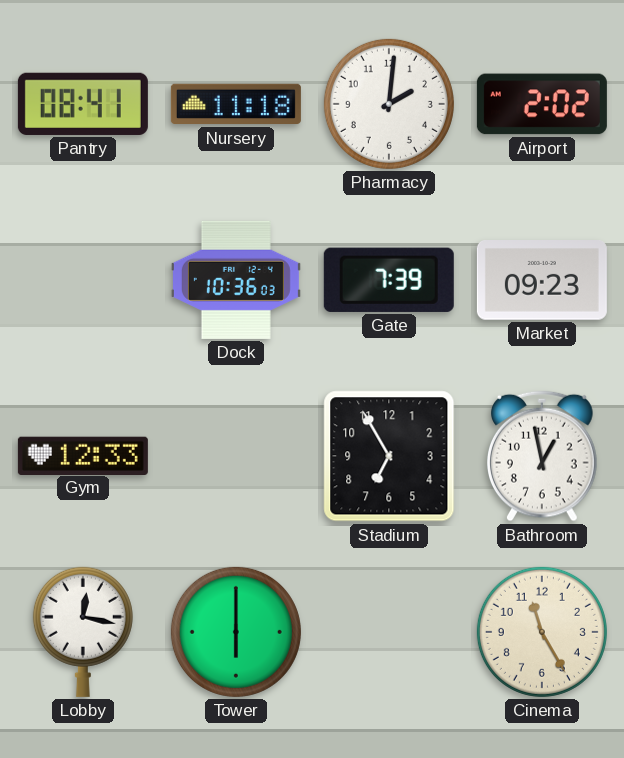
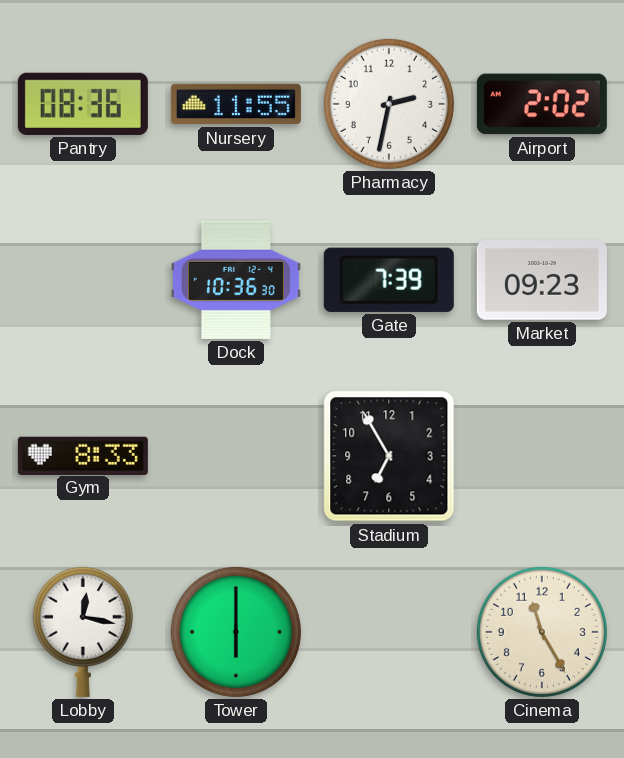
Pantry: 08:41 -> 08:36 (83, 104)
Nursery: 11:18 -> 11:55 (236, 104)
Pharmacy: 2:01 -> 2:32 (389, 104)
Dock: 10:36:03 -> 10:36:30 (236, 280)
Gym: 12:33 -> 8:33 (83, 455)
Bathroom: 12:58 -> none (543, 456)
